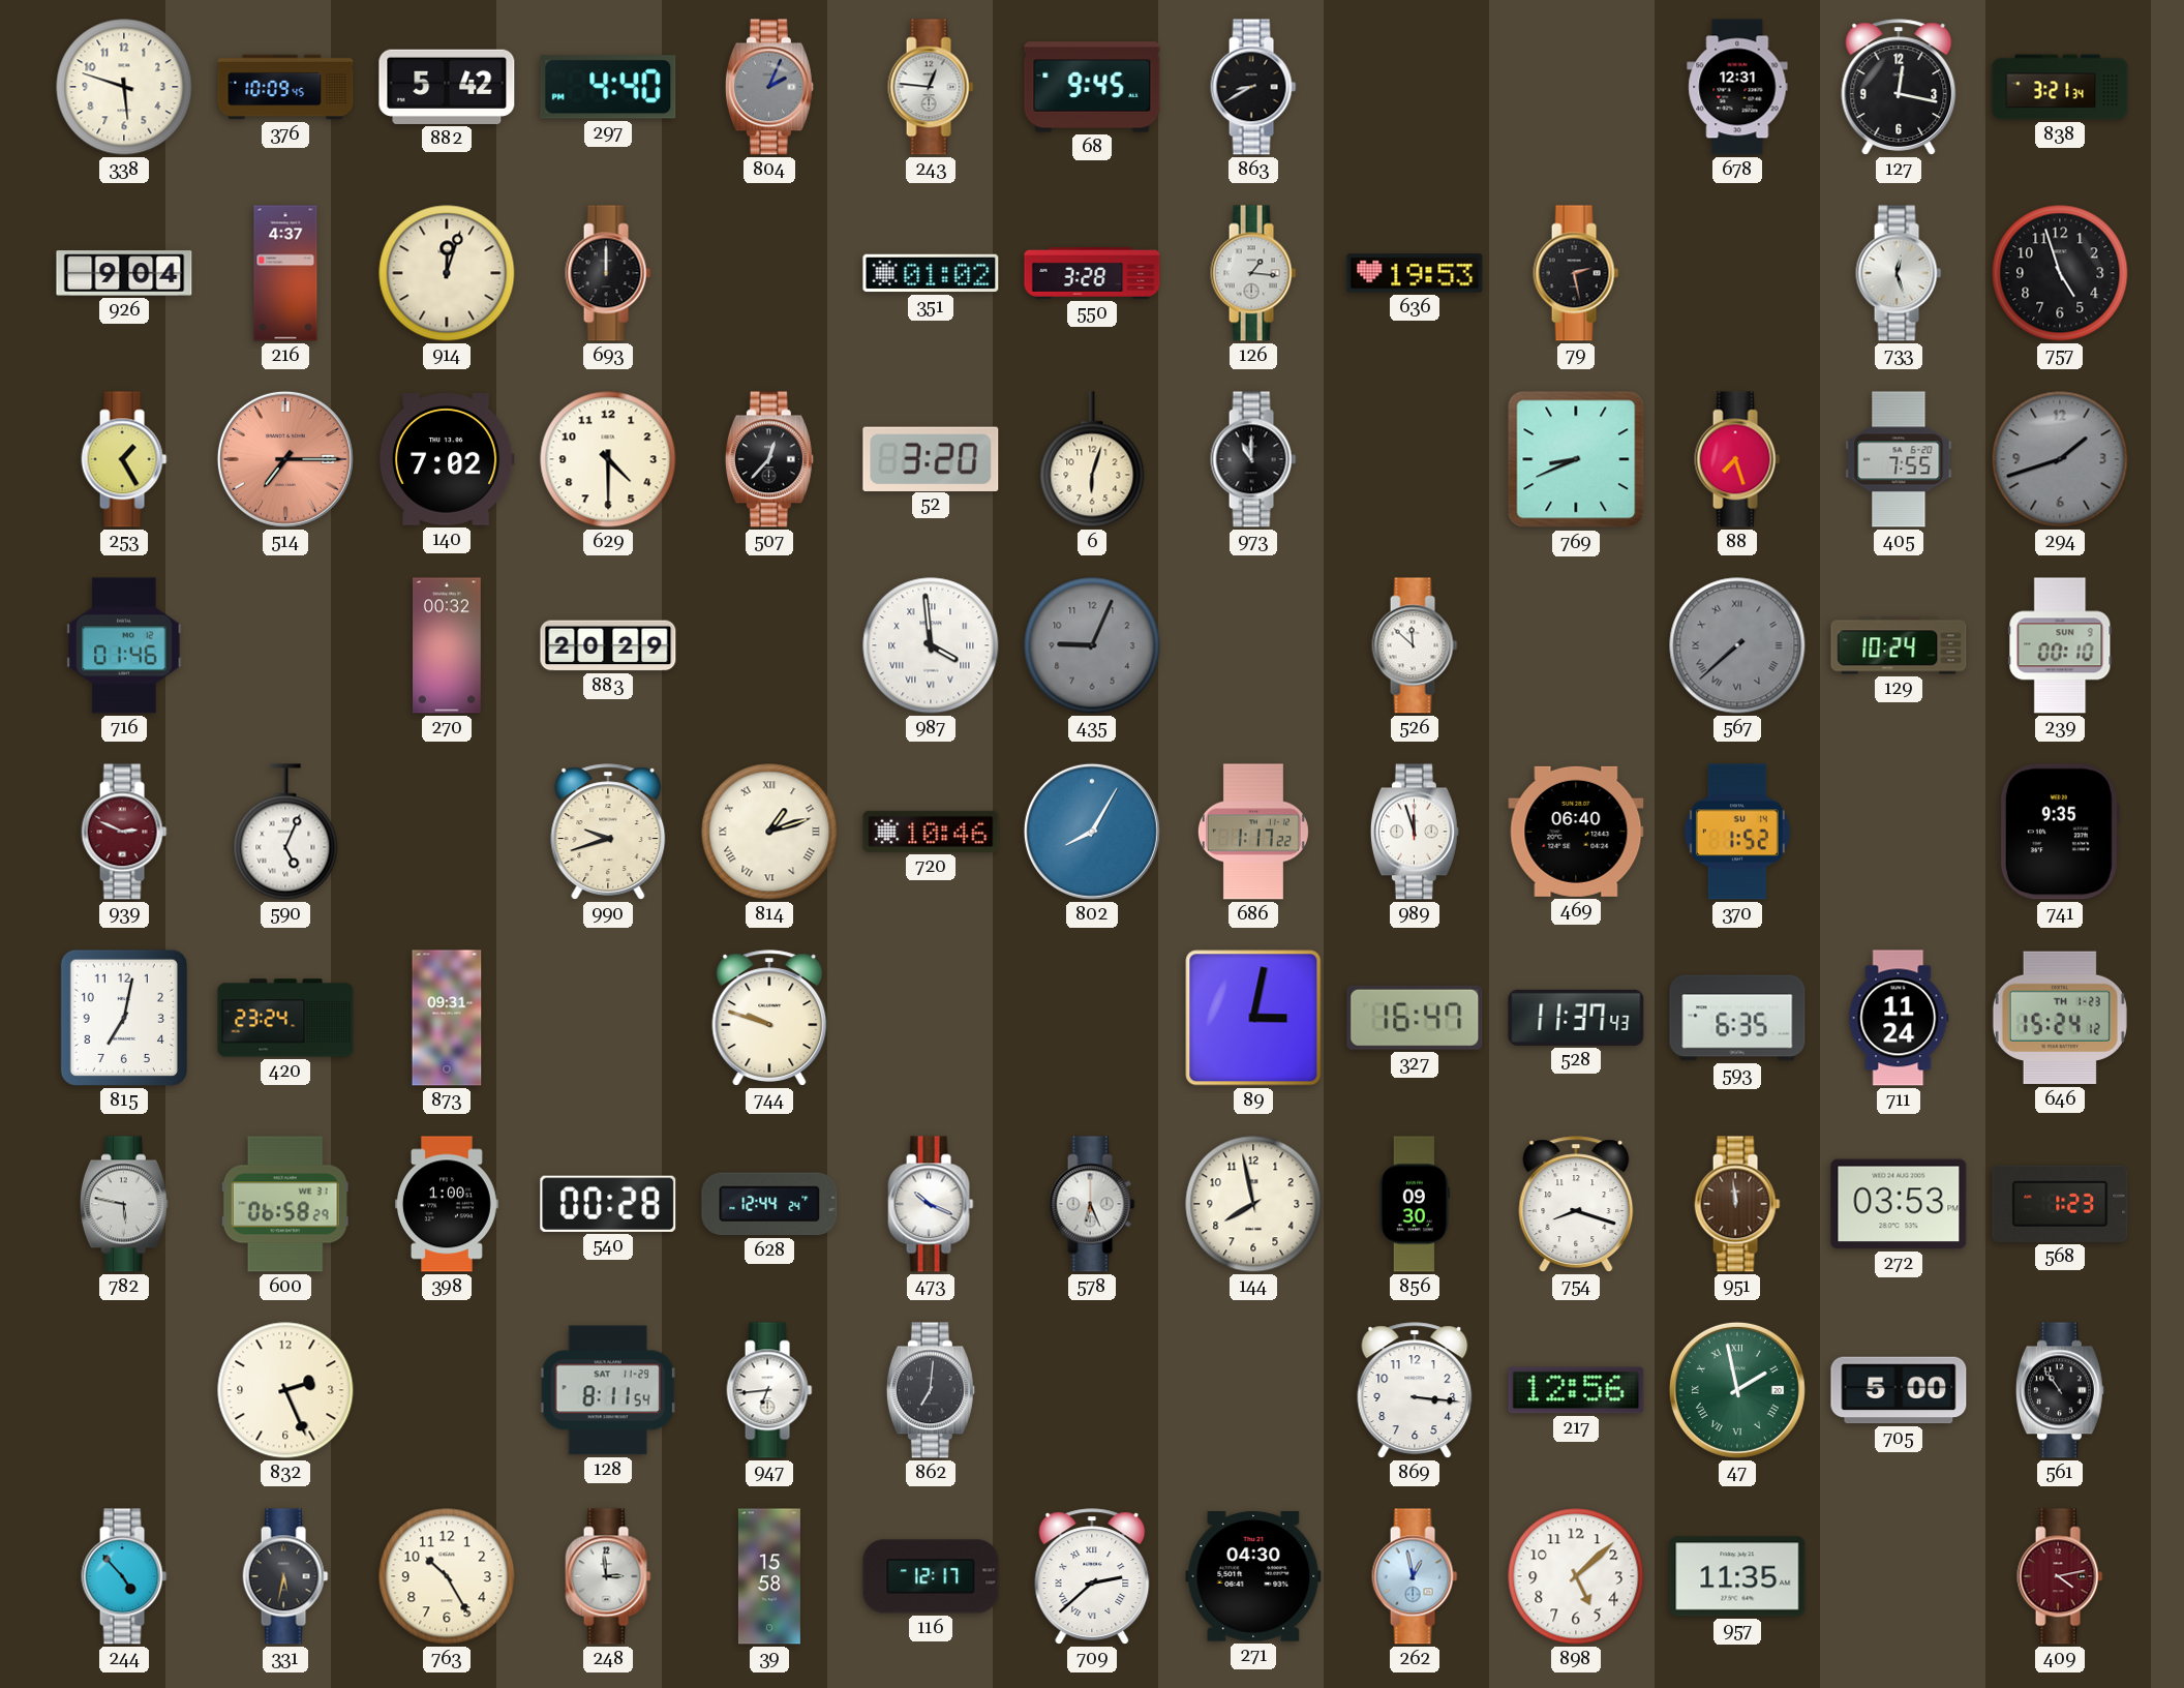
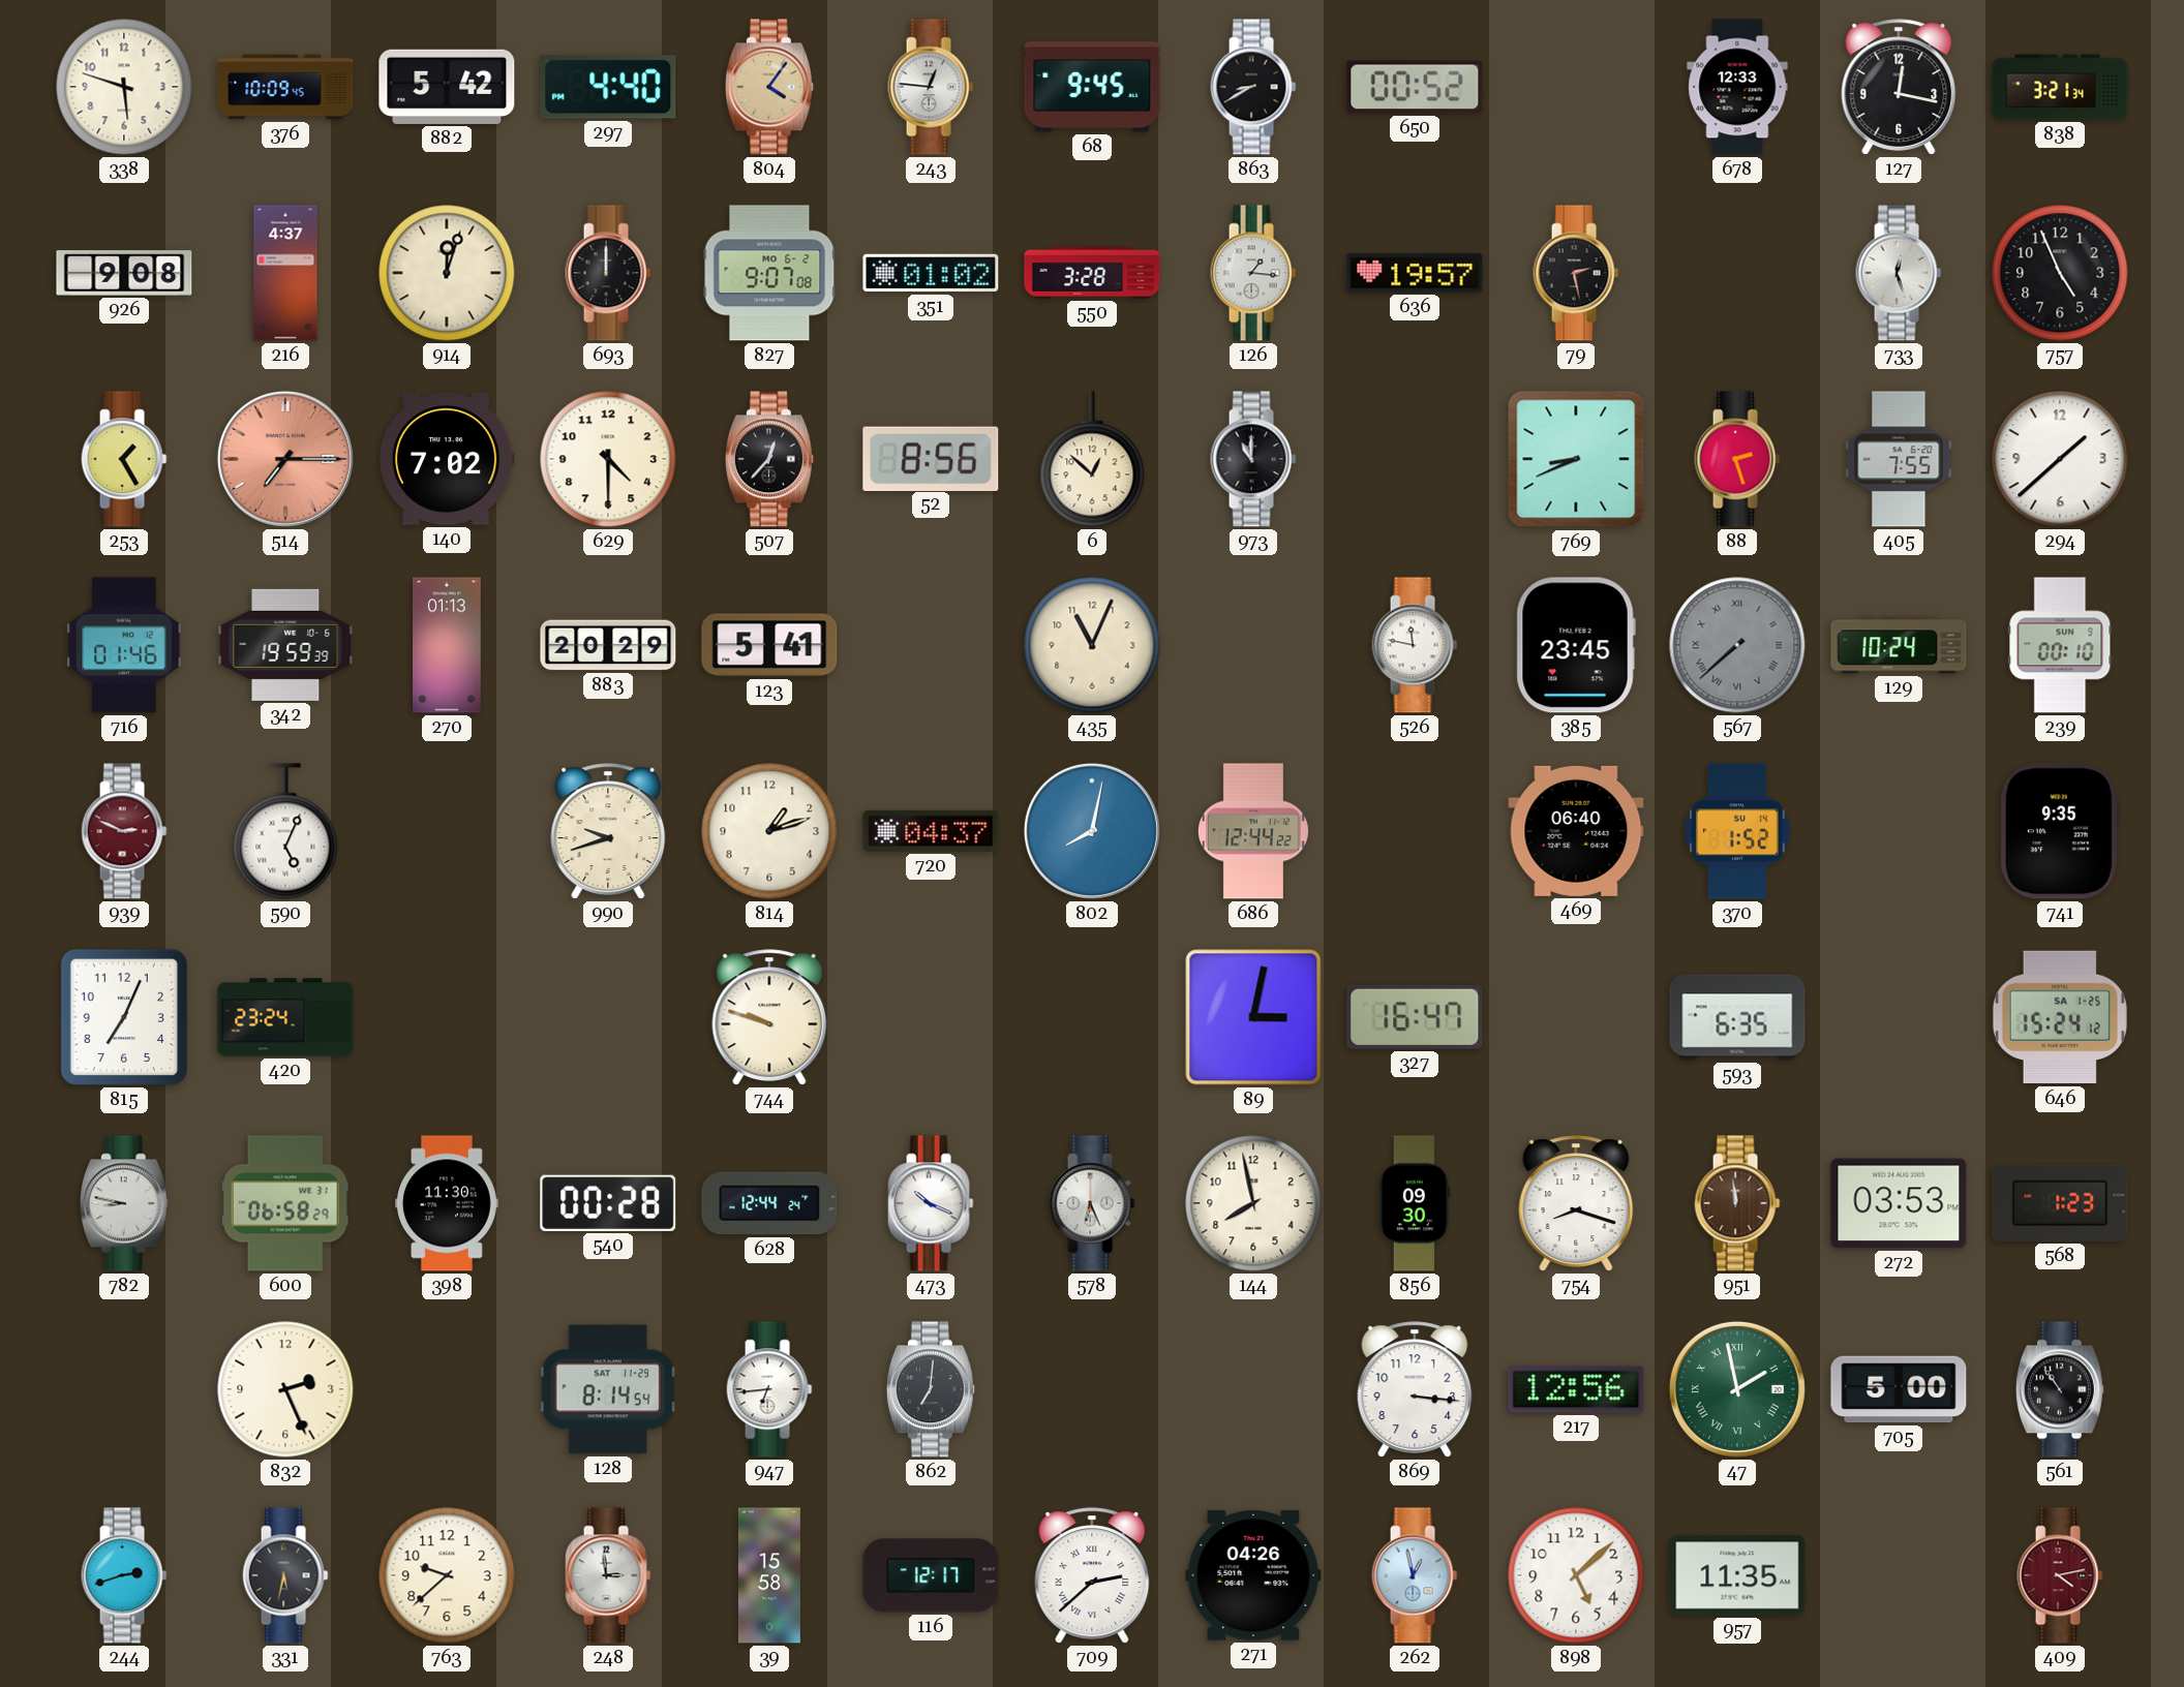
804: 2:04 -> 4:06 (769, 87)
804 dial: grey -> champagne (769, 87)
650: none -> 00:52 (1415, 87)
678: 12:31 -> 12:33 (1737, 87)
926: 9:04 -> 9:08 (124, 273)
827: none -> 9:07 (769, 273)
636: 19:53 -> 19:57 (1415, 273)
757: 4:57 -> 4:56 (2060, 273)
52: 3:20 -> 8:56 (931, 458)
6: 6:03 -> 12:52 (1092, 459)
88: 7:27 -> 2:27 (1737, 459)
294: 1:42 -> 1:38 (2060, 459)
294 dial: grey -> white (2060, 459)
342: none -> 19:59 (285, 645)
270: 00:32 -> 01:13 (448, 645)
123: none -> 5:41 (769, 645)
987: 3:59 -> none (931, 645)
435: 9:04 -> 11:04 (1092, 645)
435 dial: grey -> cream (1092, 645)
526: 11:52 -> 11:47 (1415, 645)
385: none -> 23:45 (1576, 645)
814 numerals: Roman -> Arabic (769, 831)
720: 10:46 -> 04:37 (931, 831)
802: 8:05 -> 8:02 (1092, 831)
686: 1:17 -> 12:44 (1253, 831)
989: 11:57 -> none (1415, 832)
815: 7:02 -> 7:04 (124, 1017)
873: 09:31 -> none (447, 1018)
528: 11:37 -> none (1576, 1018)
711: 11:24 -> none (1899, 1018)
646 date: TH 1-23 -> SA 1-25 (2060, 1017)
782: 5:47 -> 8:47 (124, 1203)
398: 1:00 -> 11:30 (447, 1203)
128: 8:11 -> 8:14 (608, 1389)
244: 4:53 -> 2:42 (124, 1575)
763: 10:25 -> 9:38 (447, 1575)
271: 04:30 -> 04:26 (1253, 1575)
